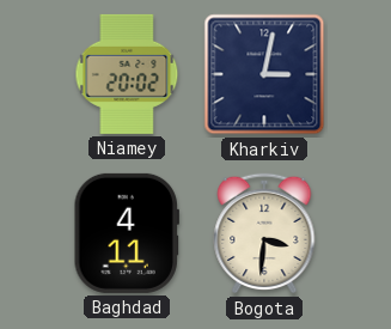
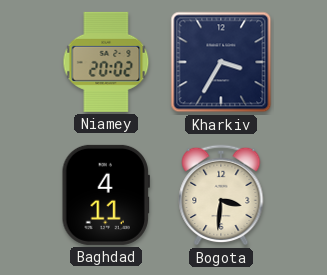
Kharkiv: 3:02 -> 3:35 (221, 62)
